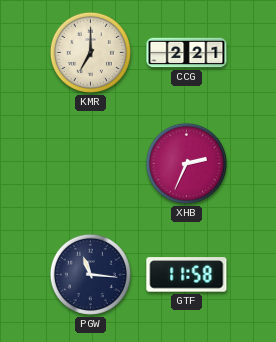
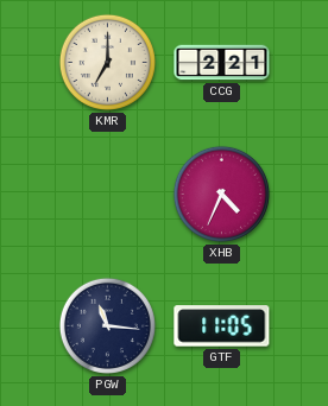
XHB: 2:34 -> 4:34 (221, 194)
GTF: 11:58 -> 11:05 (222, 326)
